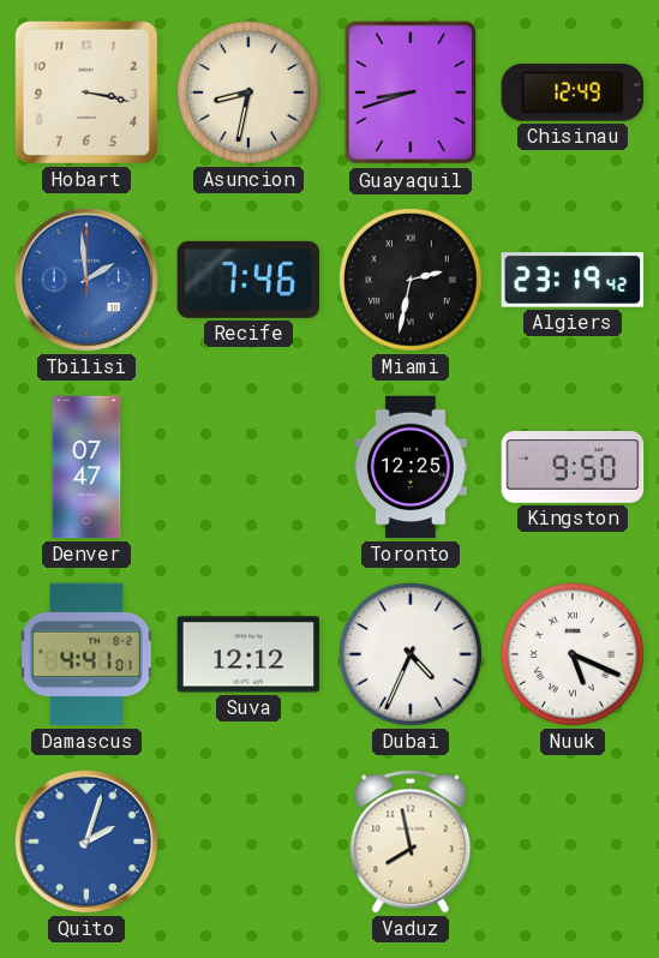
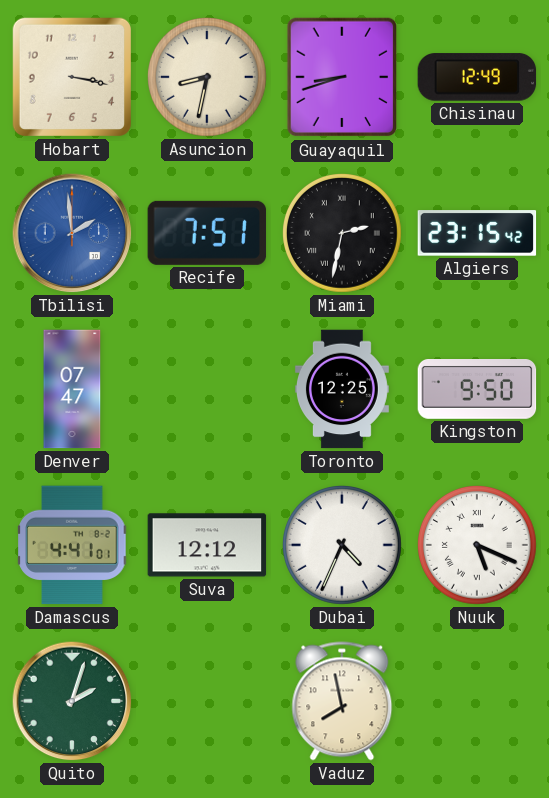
Recife: 7:46 -> 7:51 (207, 233)
Algiers: 23:19 -> 23:15 (477, 233)
Quito dial: blue -> green (72, 701)
